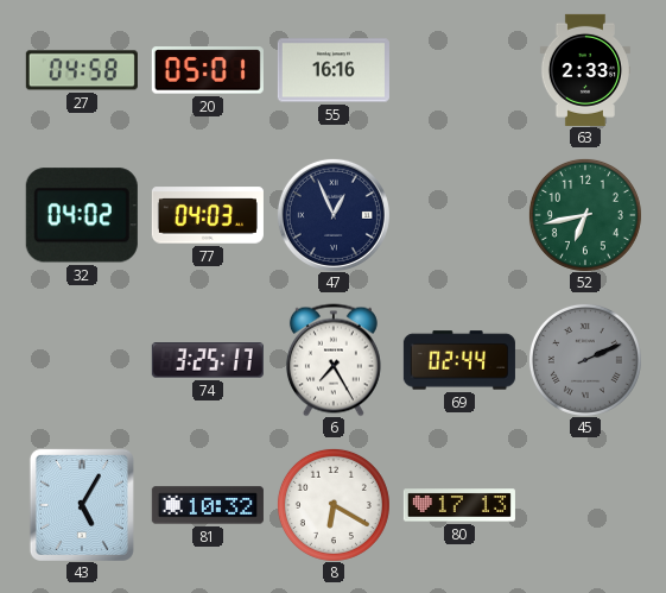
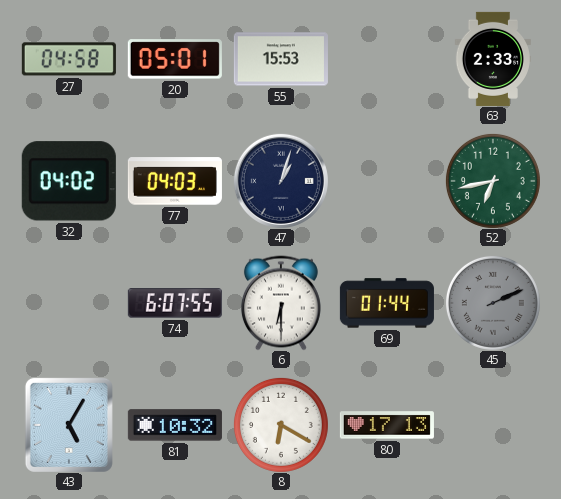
55: 16:16 -> 15:53 (281, 59)
47: 12:56 -> 1:03 (281, 181)
74: 3:25 -> 6:07 (175, 303)
6: 7:25 -> 6:30 (281, 303)
69: 02:44 -> 01:44 (387, 303)
